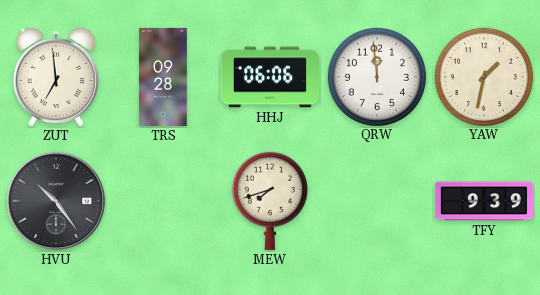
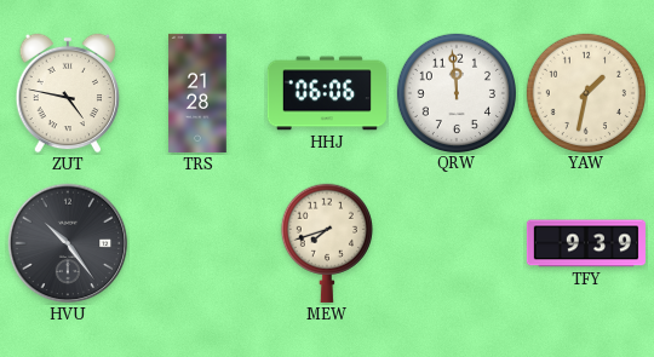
ZUT: 6:59 -> 4:47 (68, 93)
TRS: 09:28 -> 21:28 (197, 93)
